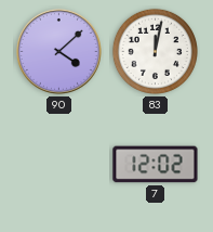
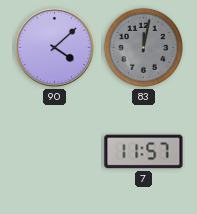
83 dial: white -> grey (143, 47)
7: 12:02 -> 11:57 (144, 152)
